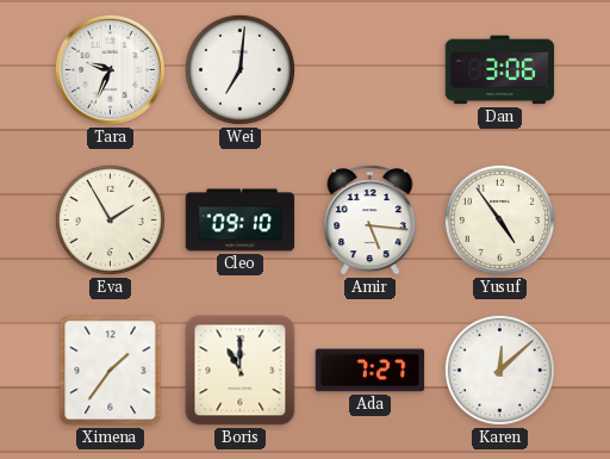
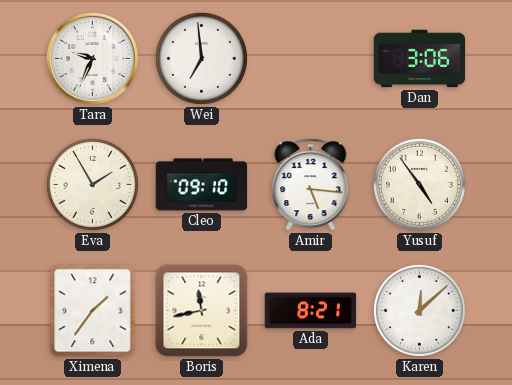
Wei: 7:01 -> 6:59 (201, 58)
Boris: 11:00 -> 11:43 (202, 311)
Ada: 7:27 -> 8:21 (311, 311)
